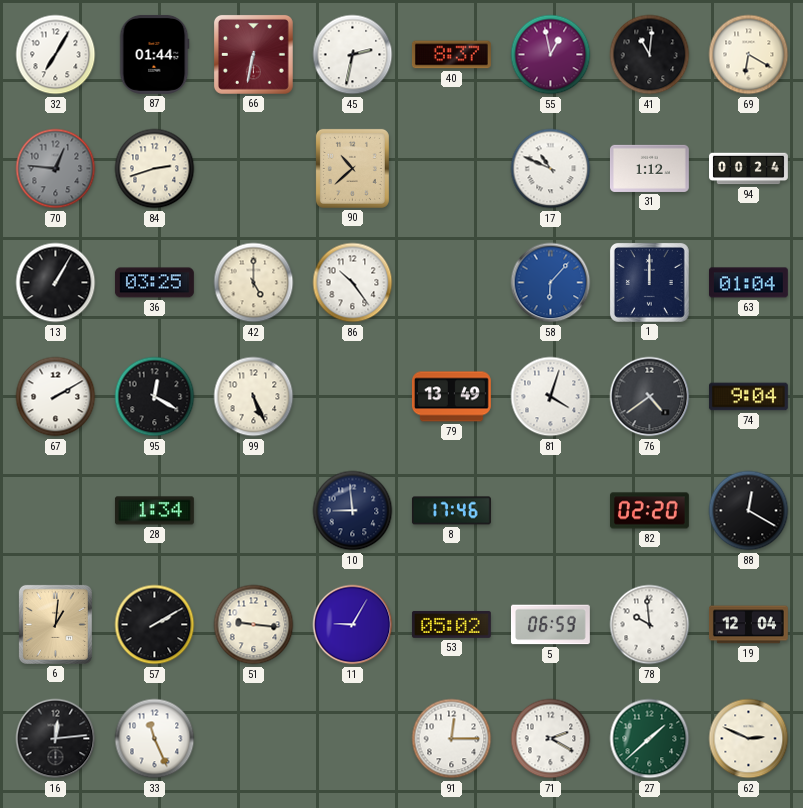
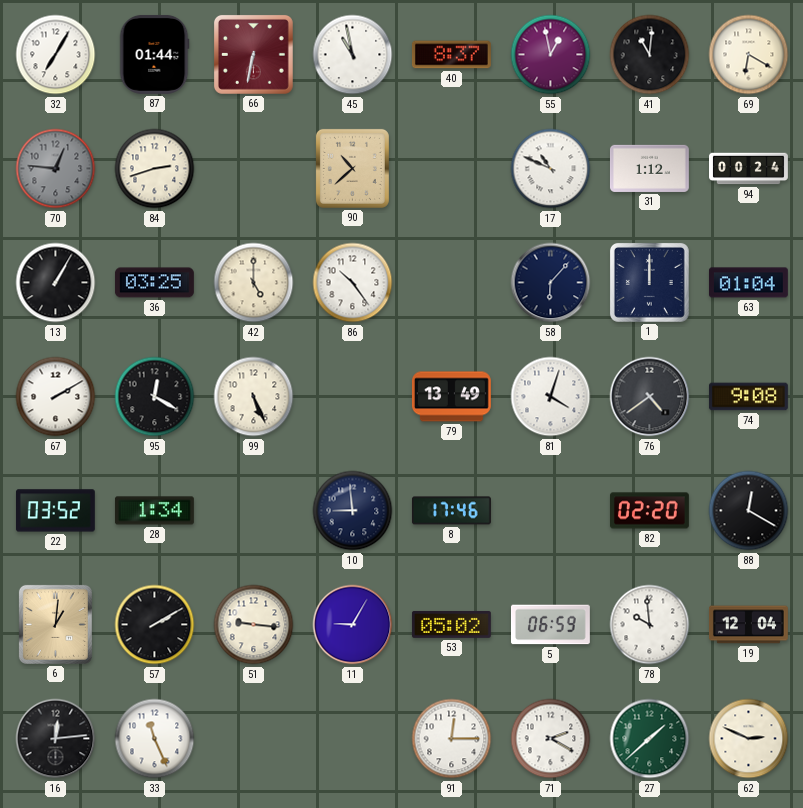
45: 2:32 -> 10:58 (353, 55)
58 dial: blue -> navy (551, 283)
74: 9:04 -> 9:08 (748, 397)
22: none -> 03:52 (55, 511)
